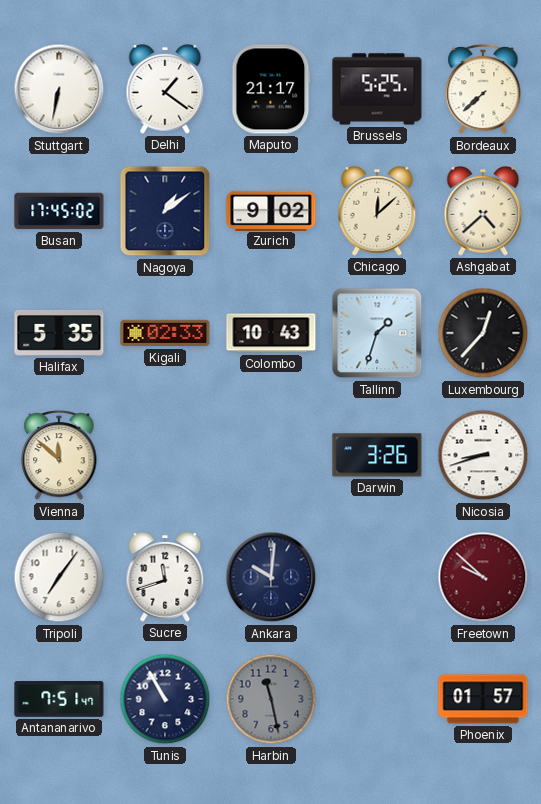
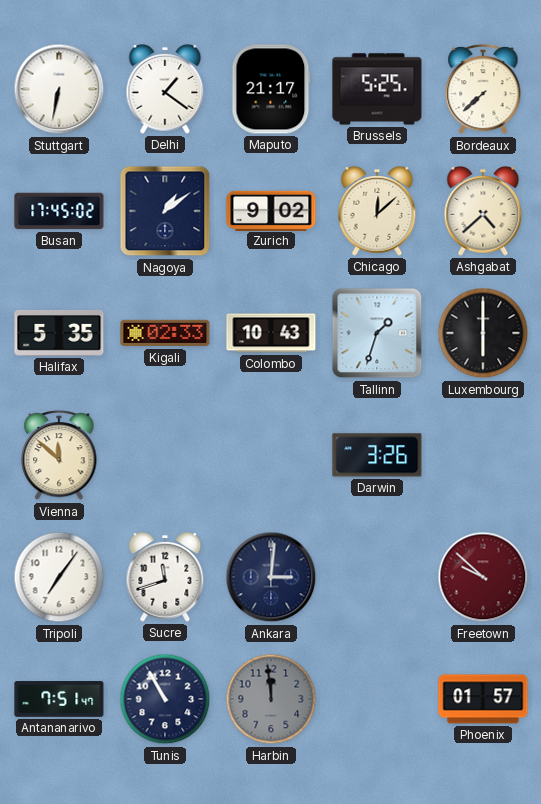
Luxembourg: 12:37 -> 6:00 (483, 333)
Nicosia: 8:42 -> none (483, 455)
Ankara: 10:01 -> 3:01 (271, 577)
Harbin: 11:28 -> 11:59 (271, 699)
